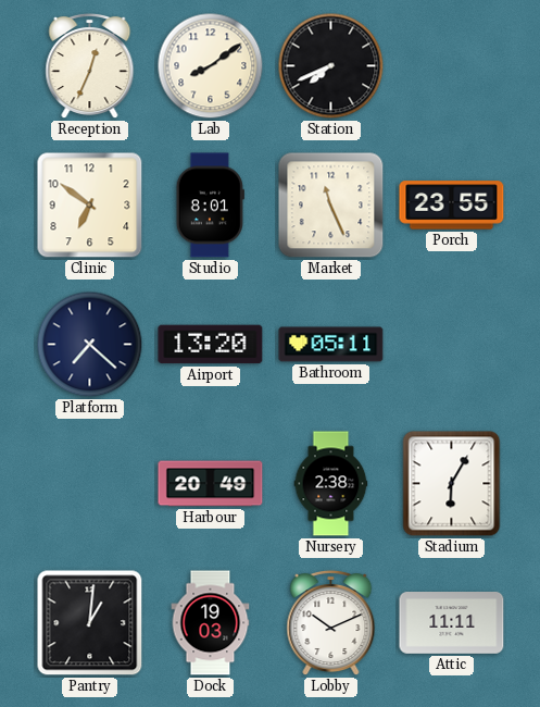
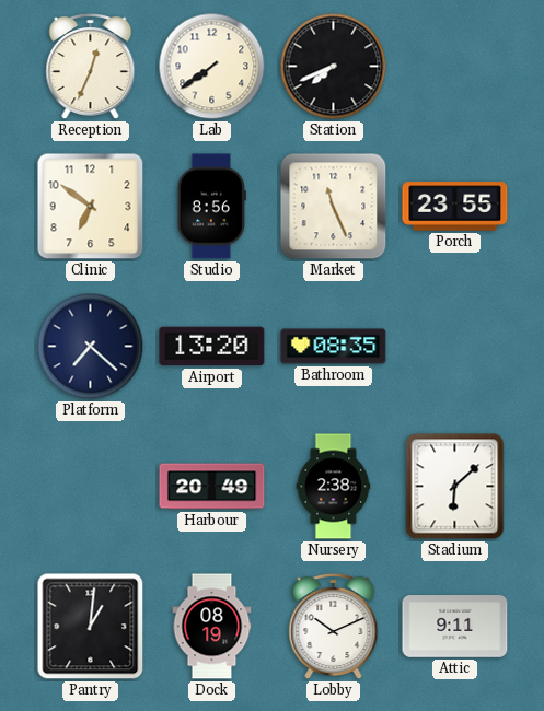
Lab: 8:09 -> 7:39 (212, 67)
Studio: 8:01 -> 8:56 (211, 207)
Bathroom: 05:11 -> 08:35 (334, 347)
Stadium: 6:05 -> 6:08 (455, 487)
Dock: 19:03 -> 08:19 (212, 627)
Attic: 11:11 -> 9:11 (455, 627)
